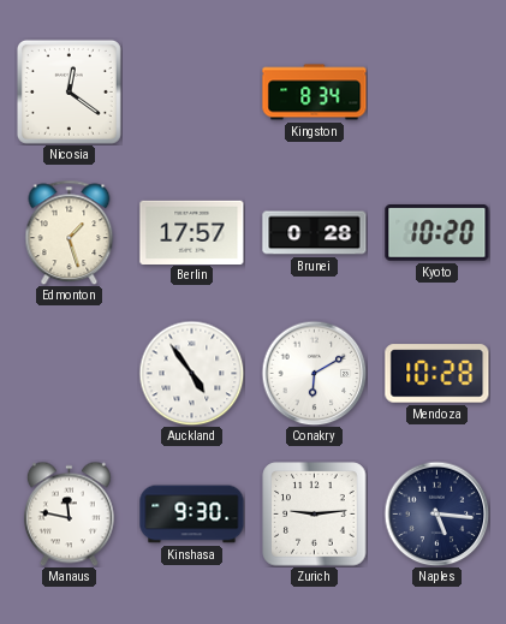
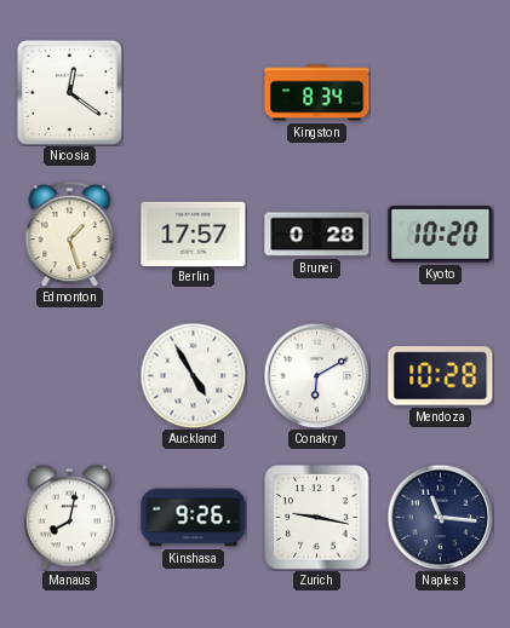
Auckland: 4:54 -> 4:55 (193, 375)
Manaus: 11:47 -> 8:02 (69, 517)
Kinshasa: 9:30 -> 9:26 (194, 518)
Zurich: 9:14 -> 9:17 (317, 518)
Naples: 5:16 -> 11:16 (440, 517)
